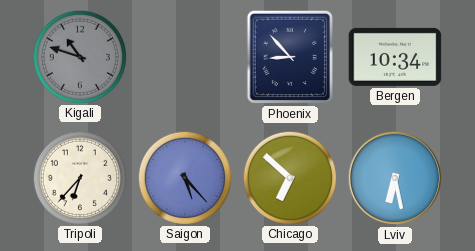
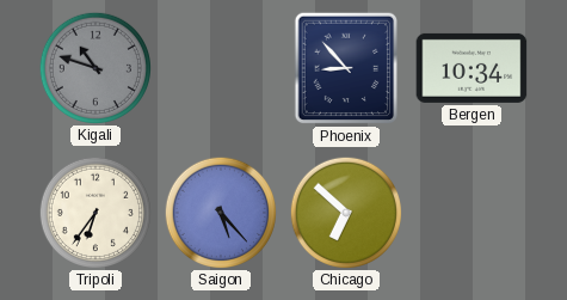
Tripoli: 6:37 -> 6:36 (94, 212)
Lviv: 6:28 -> none (395, 178)
